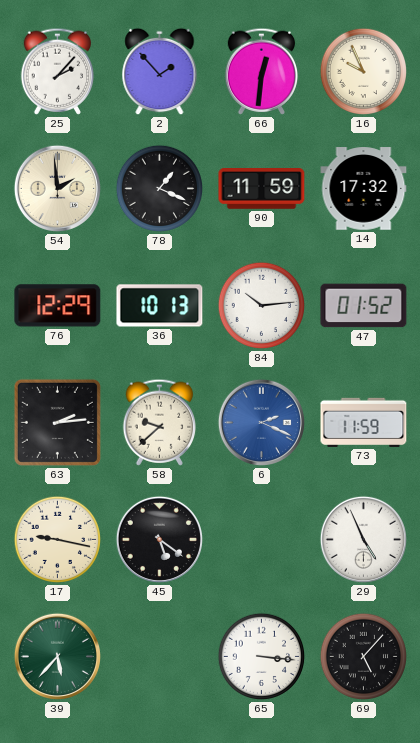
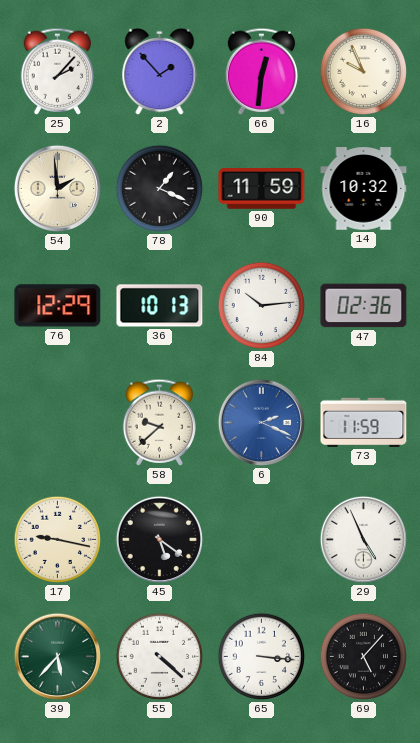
14: 17:32 -> 10:32 (364, 189)
47: 01:52 -> 02:36 (364, 306)
63: 2:14 -> none (57, 422)
55: none -> 4:22 (160, 657)
